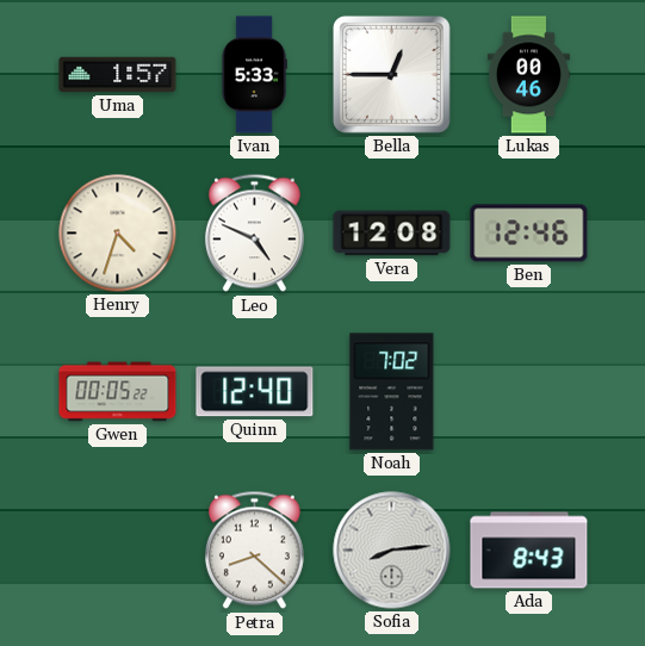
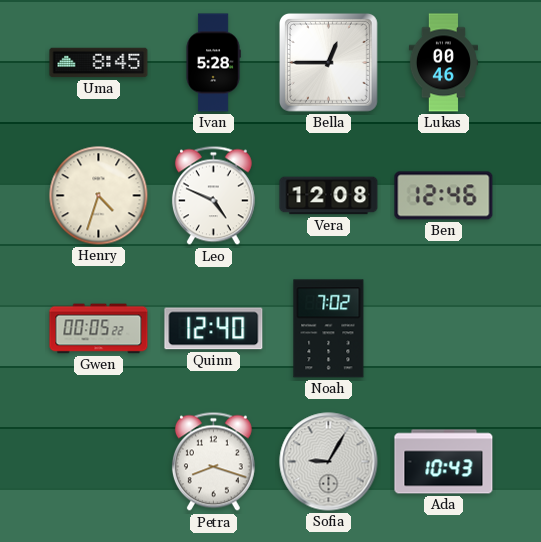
Uma: 1:57 -> 8:45 (99, 63)
Ivan: 5:33 -> 5:28 (213, 63)
Petra: 8:22 -> 8:18 (213, 462)
Sofia: 8:14 -> 9:05 (329, 462)
Ada: 8:43 -> 10:43 (444, 462)
